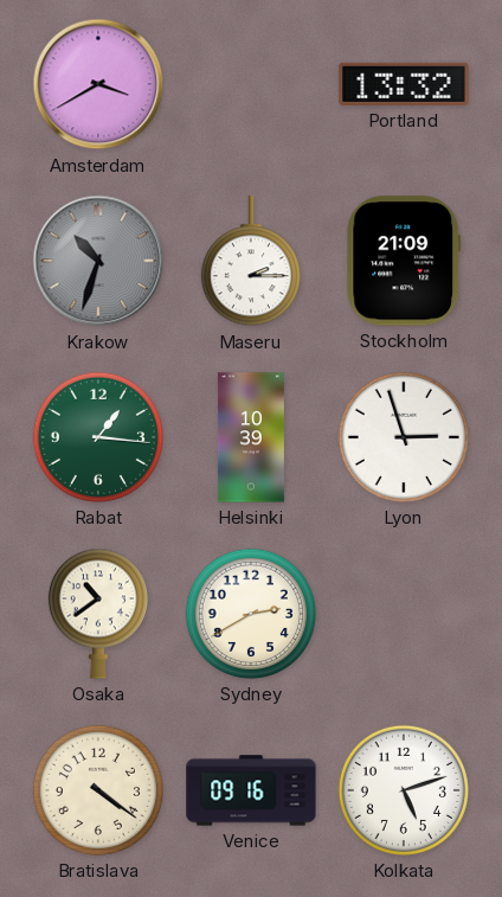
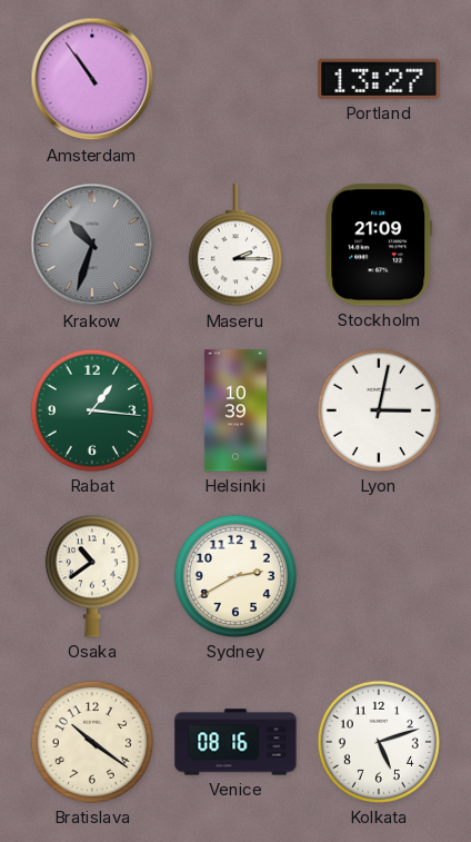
Amsterdam: 3:40 -> 10:54 (92, 79)
Portland: 13:32 -> 13:27 (379, 79)
Lyon: 2:57 -> 3:02 (379, 410)
Bratislava: 4:21 -> 10:21 (92, 742)
Venice: 09:16 -> 08:16 (235, 742)
